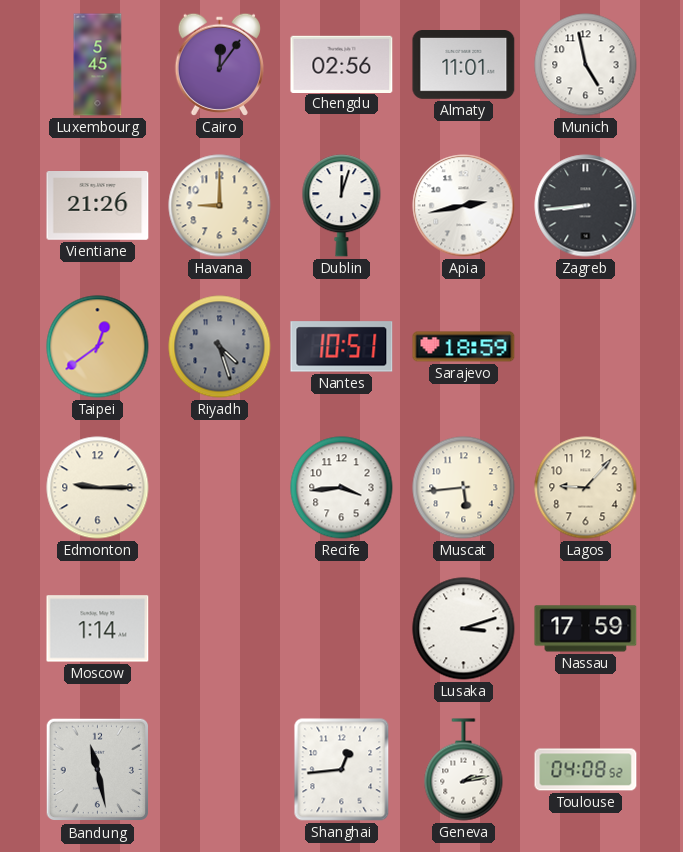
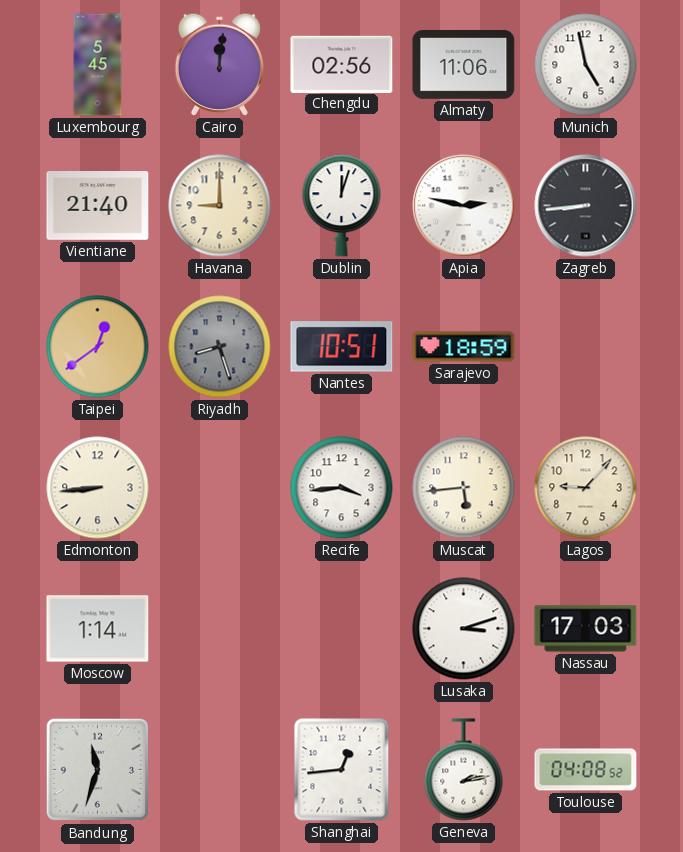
Cairo: 12:06 -> 12:01 (219, 64)
Almaty: 11:01 -> 11:06 (464, 65)
Vientiane: 21:26 -> 21:40 (98, 206)
Apia: 2:43 -> 2:47 (464, 206)
Riyadh: 4:27 -> 8:27 (220, 347)
Edmonton: 9:15 -> 8:44 (98, 488)
Nassau: 17:59 -> 17:03 (586, 629)
Bandung: 11:28 -> 11:33 (98, 770)
